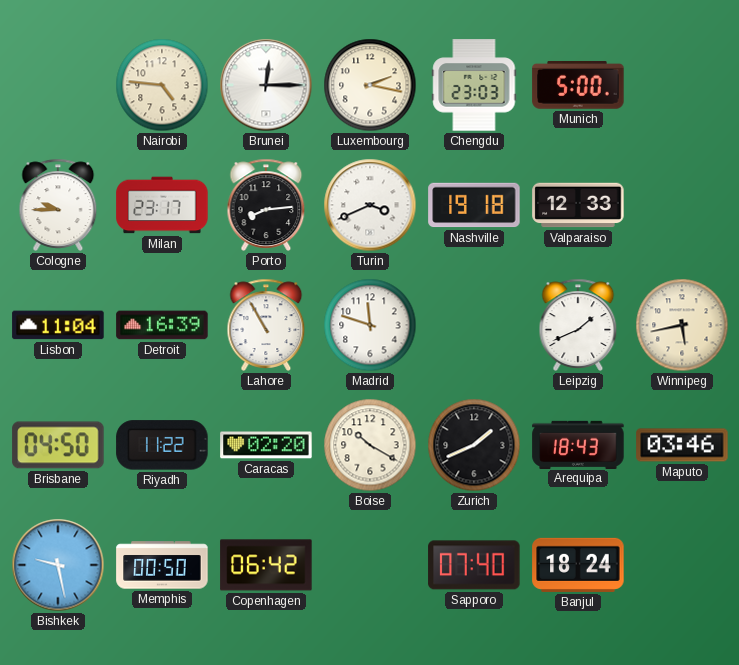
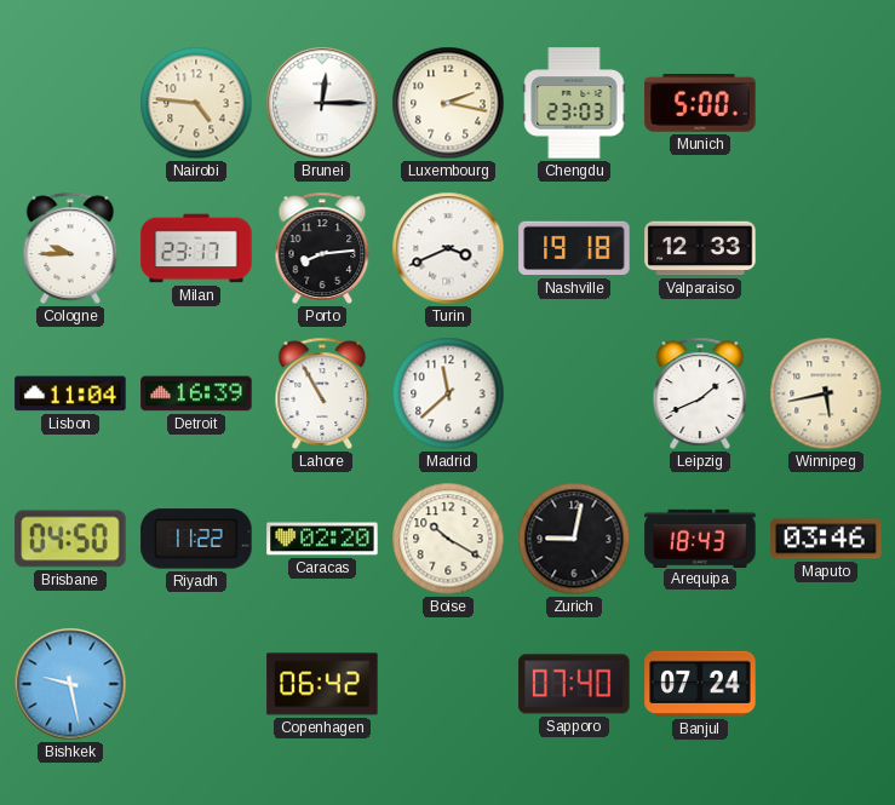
Madrid: 11:48 -> 11:38 (448, 393)
Zurich: 1:41 -> 9:02 (574, 539)
Memphis: 00:50 -> none (162, 565)
Banjul: 18:24 -> 07:24 (700, 684)
